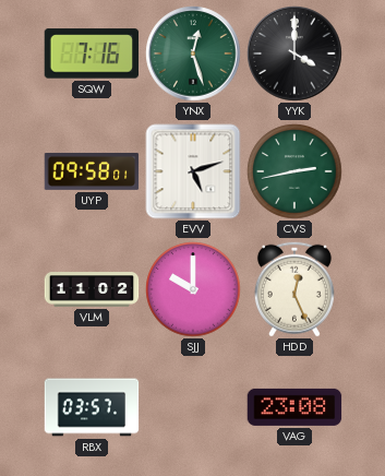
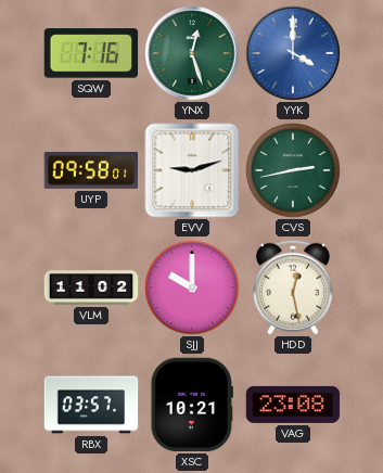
YYK dial: black -> blue (293, 53)
EVV: 5:12 -> 9:12 (192, 170)
HDD: 12:26 -> 12:28 (293, 287)
XSC: none -> 10:21 (192, 405)
